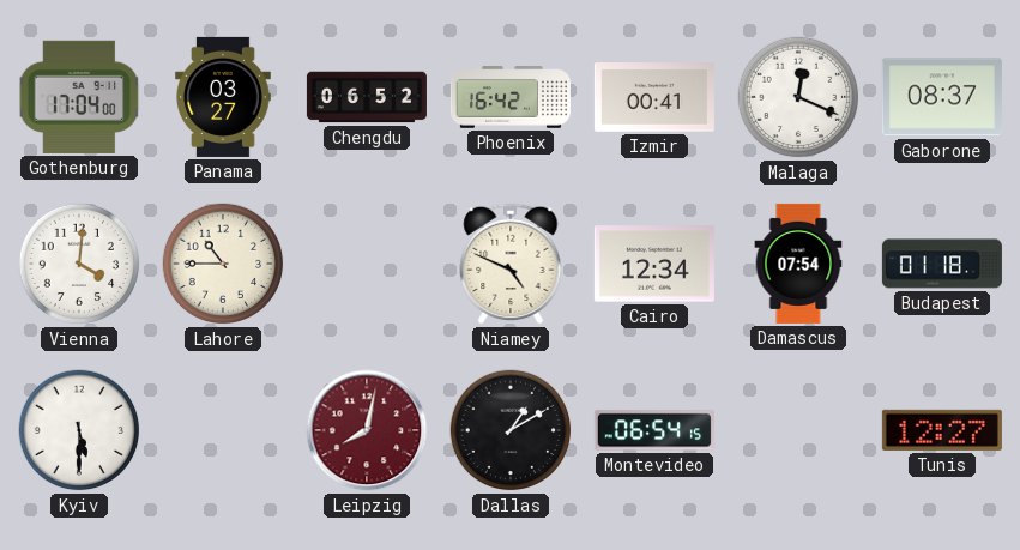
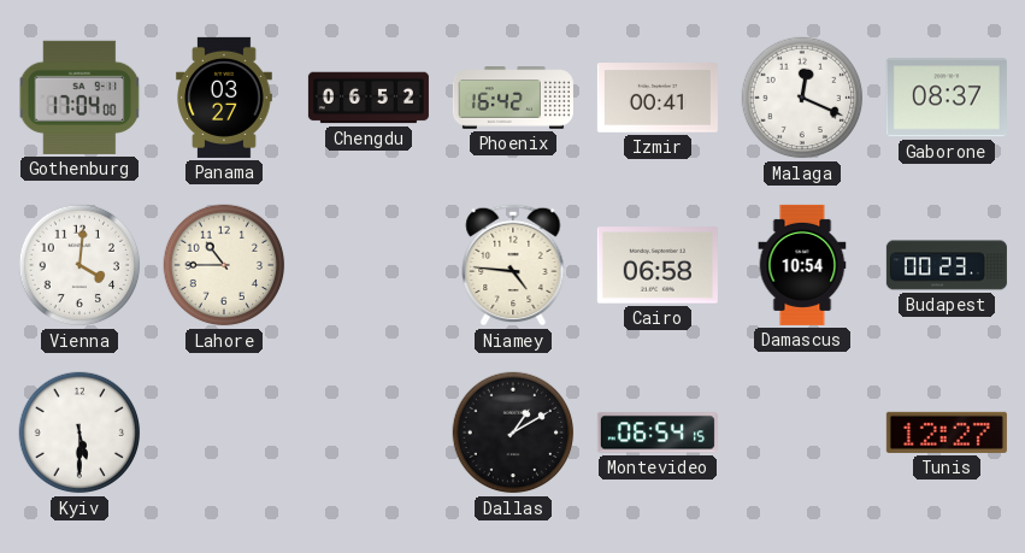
Niamey: 4:49 -> 4:46 (513, 265)
Cairo: 12:34 -> 06:58 (658, 265)
Damascus: 07:54 -> 10:54 (802, 265)
Budapest: 01:18 -> 00:23 (947, 265)
Leipzig: 8:02 -> none (367, 430)
